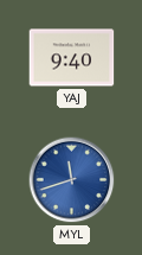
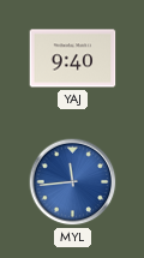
MYL: 11:42 -> 11:44 (73, 182)
